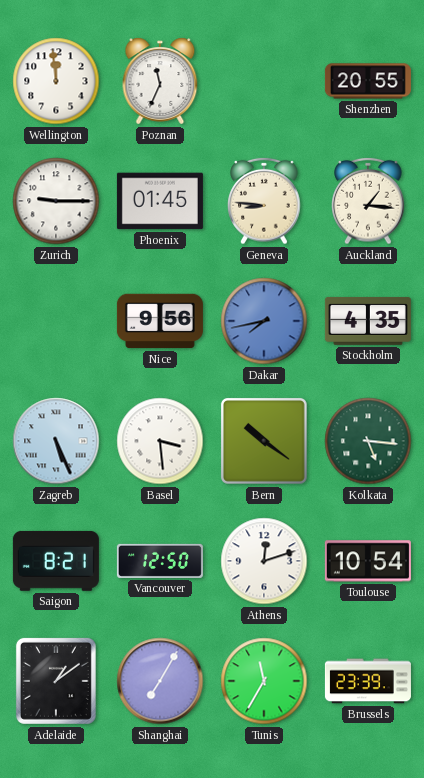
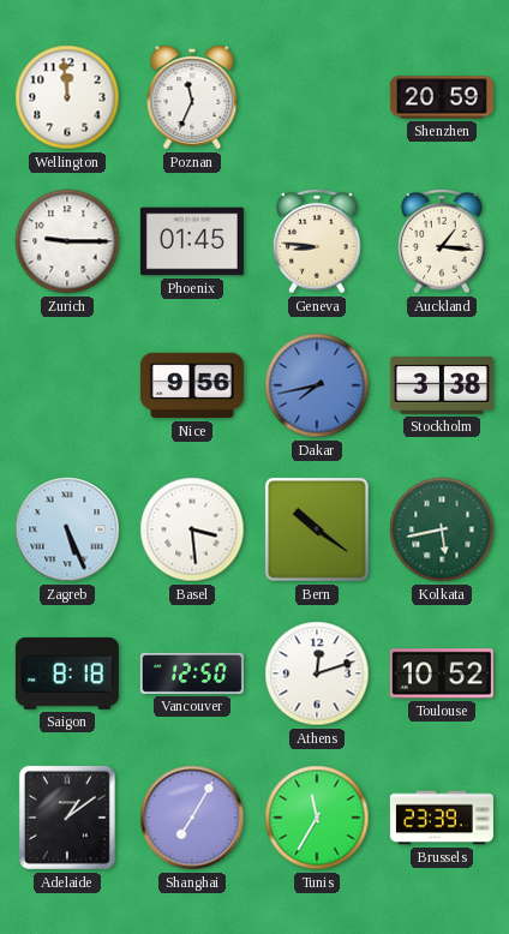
Shenzhen: 20:55 -> 20:59 (442, 97)
Stockholm: 4:35 -> 3:38 (442, 385)
Kolkata: 5:16 -> 5:43 (442, 529)
Saigon: 8:21 -> 8:18 (67, 673)
Toulouse: 10:54 -> 10:52 (442, 673)
